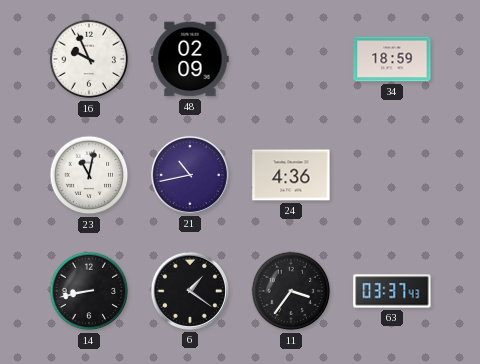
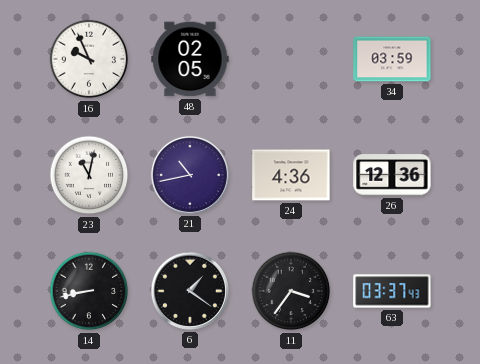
48: 02:09 -> 02:05 (190, 59)
34: 18:59 -> 03:59 (392, 59)
26: none -> 12:36 (392, 175)
